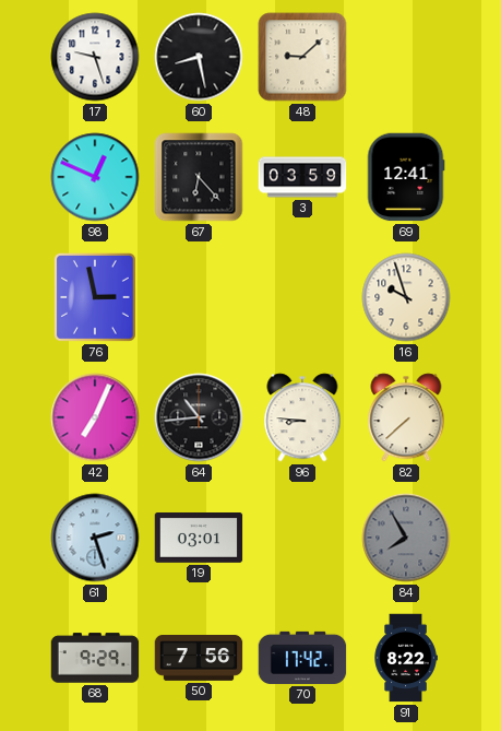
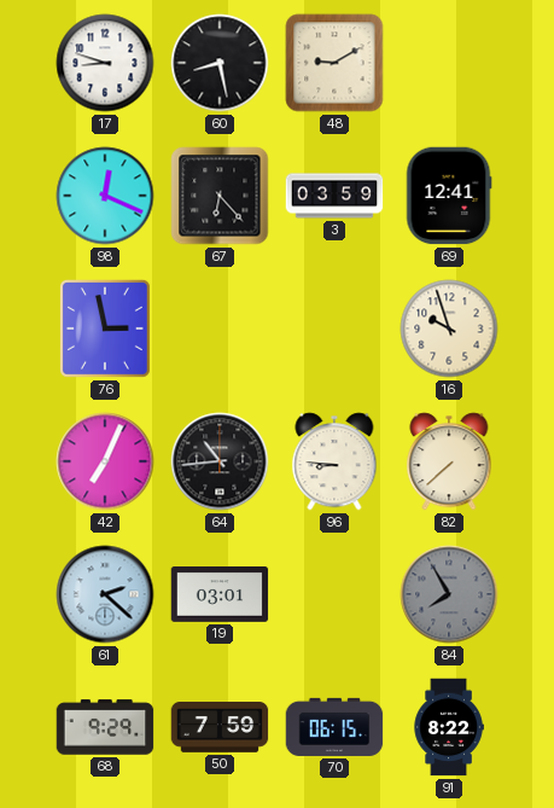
17: 9:27 -> 8:48 (105, 63)
48: 9:08 -> 9:10 (334, 63)
98: 12:49 -> 12:19 (105, 196)
61: 2:27 -> 2:22 (105, 594)
50: 7:56 -> 7:59 (220, 728)
70: 17:42 -> 06:15 (334, 727)
